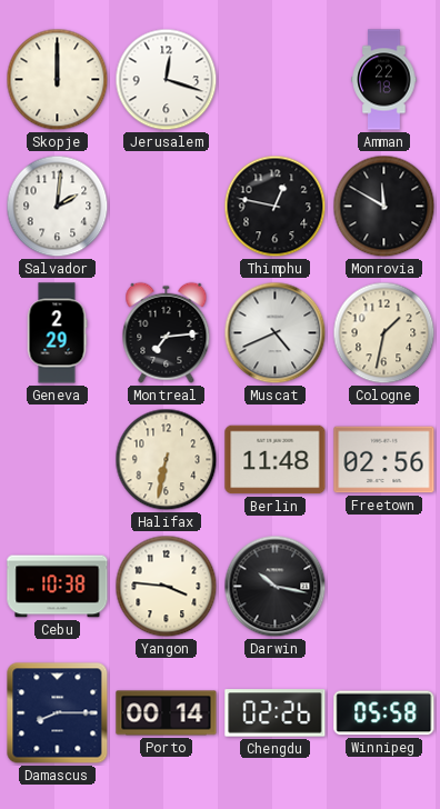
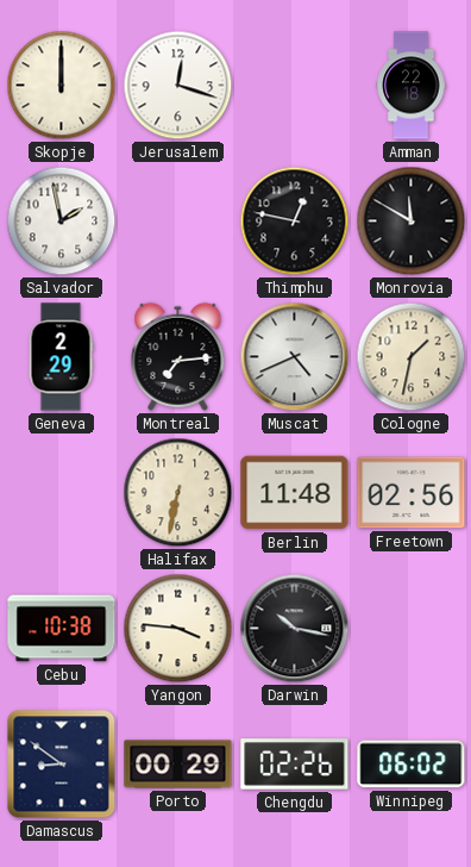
Salvador: 2:01 -> 1:58 (62, 222)
Damascus: 8:15 -> 8:51 (62, 765)
Porto: 00:14 -> 00:29 (178, 765)
Winnipeg: 05:58 -> 06:02 (412, 765)
